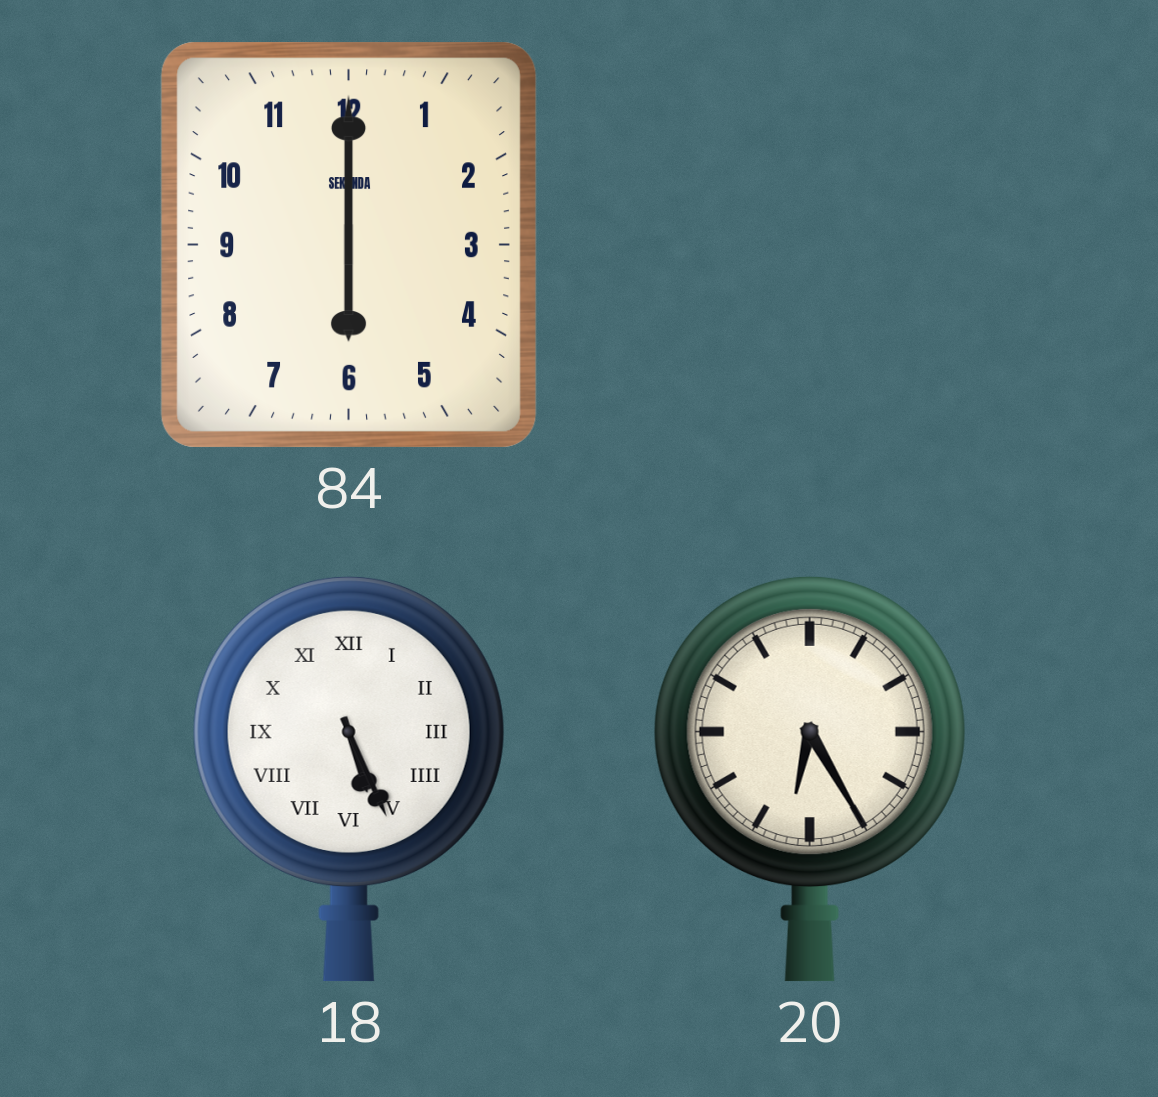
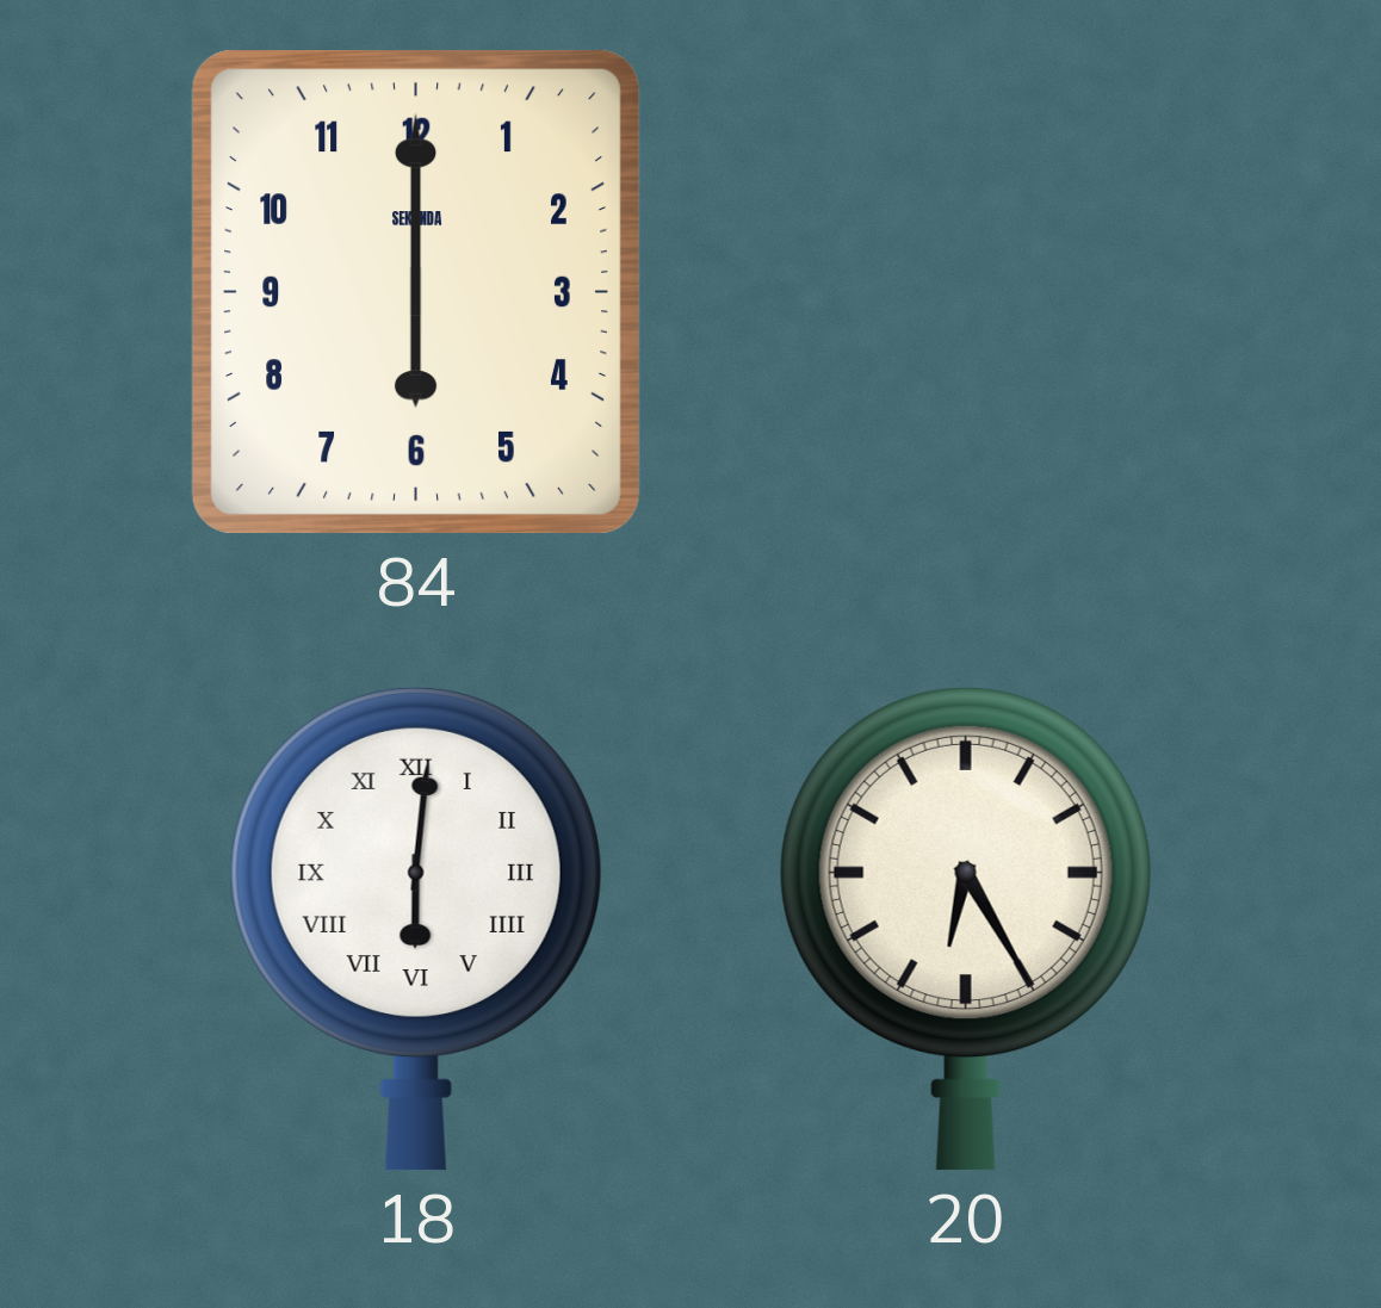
18: 5:26 -> 6:01 (416, 929)
